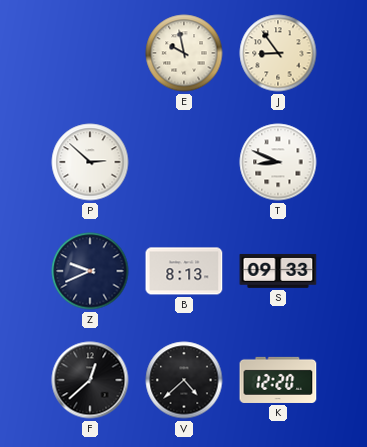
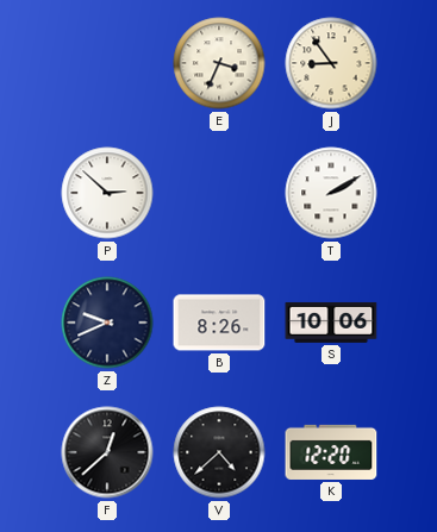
E: 9:58 -> 3:34 (219, 63)
T: 8:49 -> 2:10 (331, 193)
B: 8:13 -> 8:26 (219, 323)
S: 09:33 -> 10:06 (331, 323)
